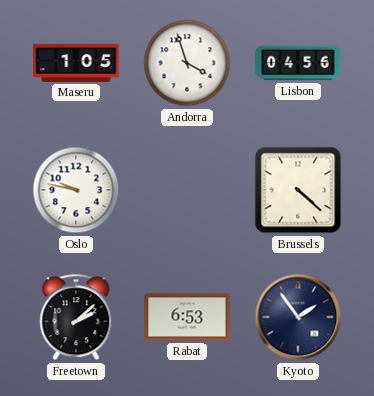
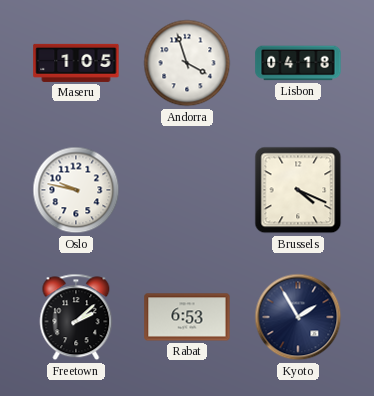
Lisbon: 04:56 -> 04:18 (298, 63)
Brussels: 4:22 -> 4:19 (298, 190)
Kyoto: 1:54 -> 1:55 (298, 317)
